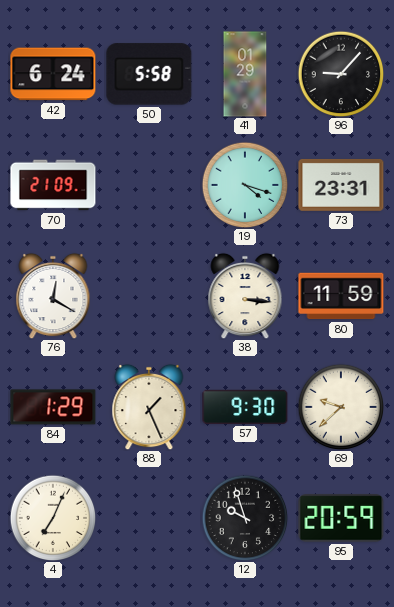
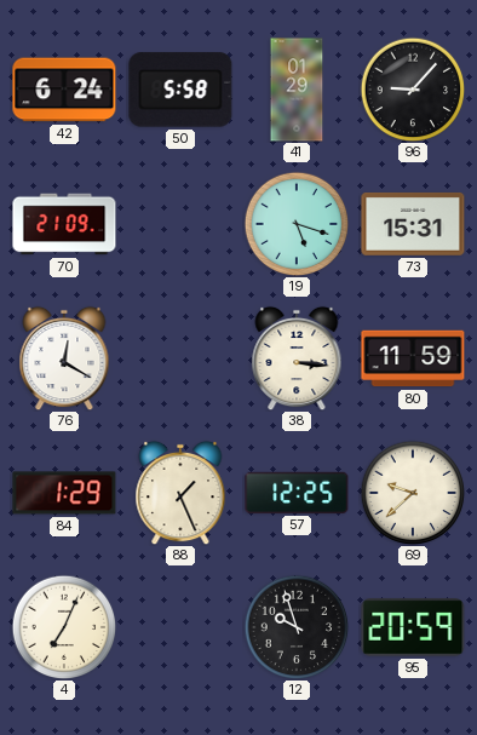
19: 4:18 -> 5:18 (297, 224)
73: 23:31 -> 15:31 (413, 224)
57: 9:30 -> 12:25 (297, 493)
